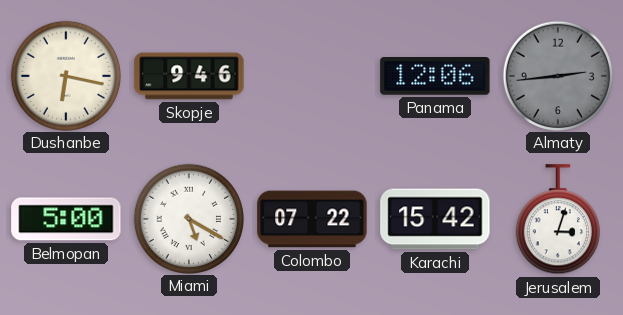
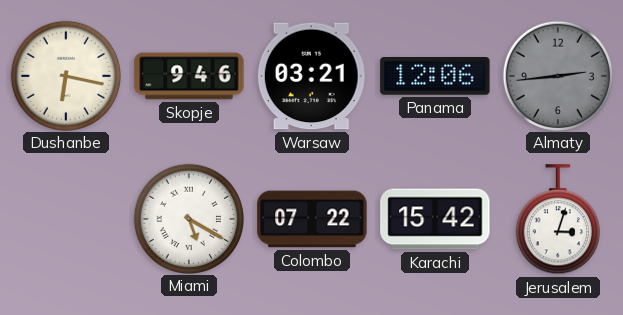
Warsaw: none -> 03:21 (312, 76)
Belmopan: 5:00 -> none (66, 219)
